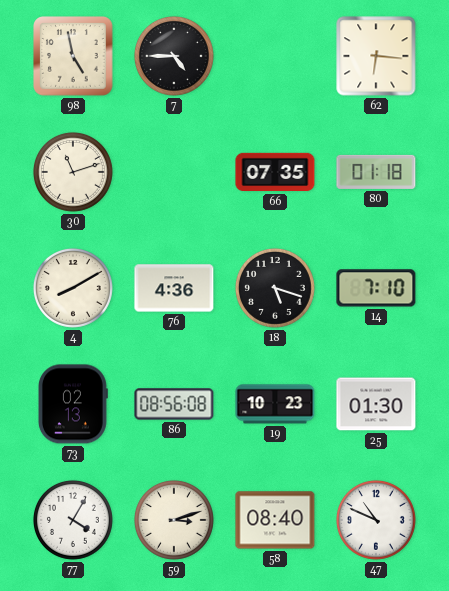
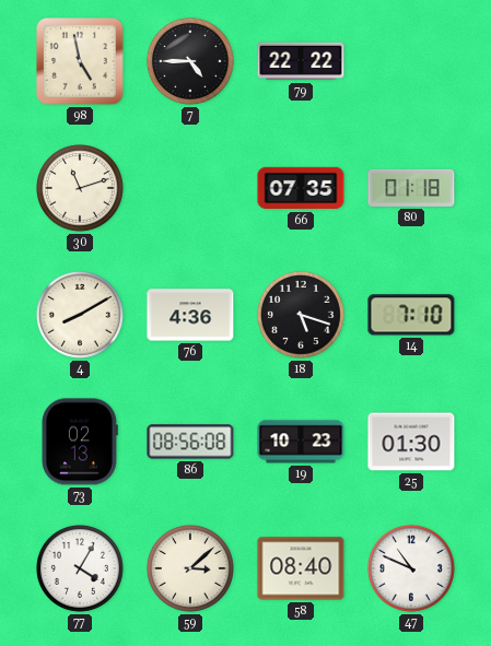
79: none -> 22:22 (301, 61)
62: 6:16 -> none (376, 56)
59: 3:12 -> 3:08 (190, 568)
